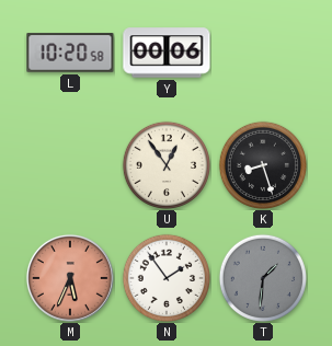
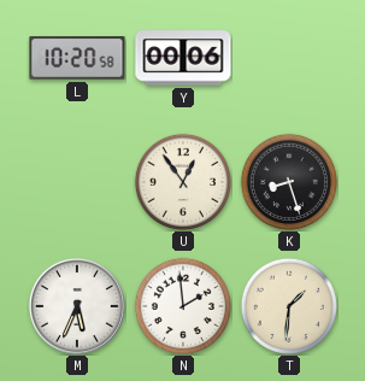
M dial: salmon -> white (77, 306)
N: 1:54 -> 1:59 (183, 306)
T dial: grey -> cream (289, 306)
